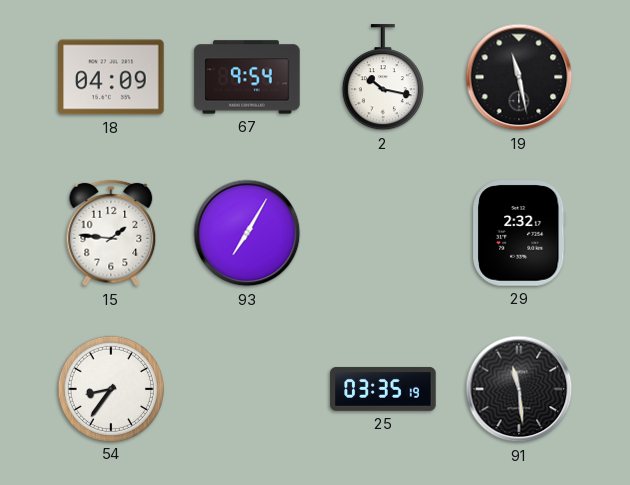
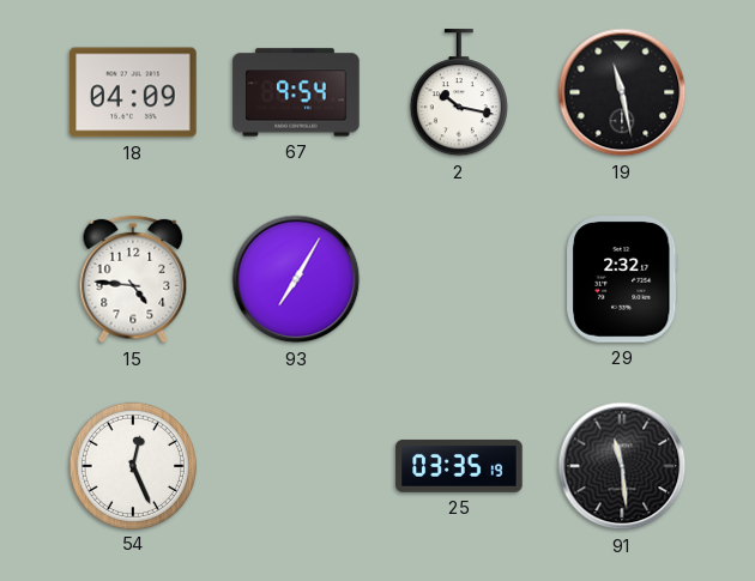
15: 1:46 -> 4:46 (133, 279)
54: 8:36 -> 12:26 (132, 465)
